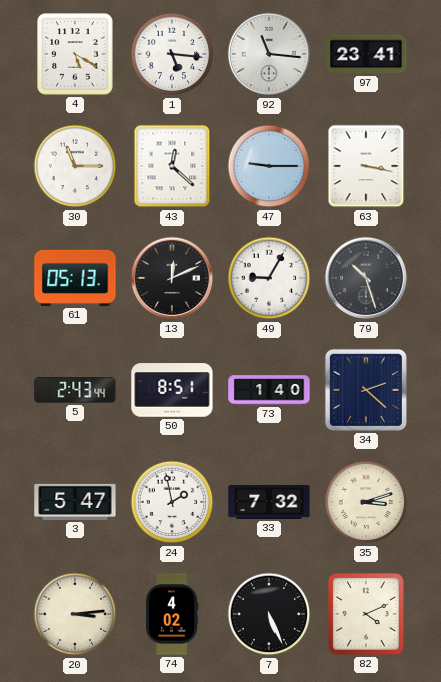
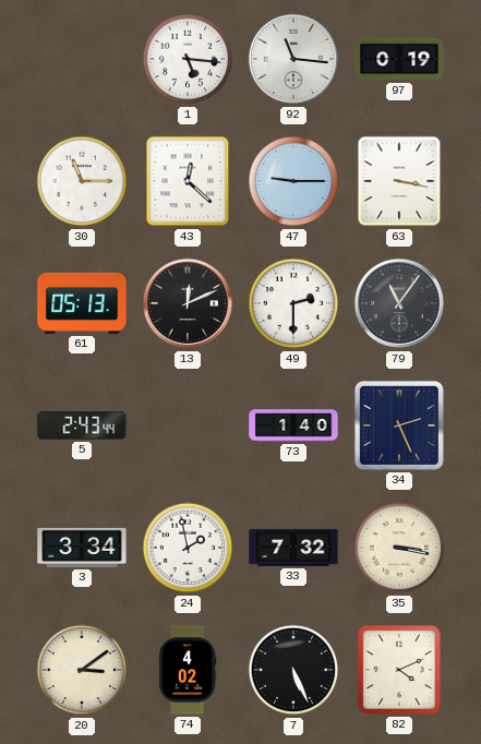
4: 5:20 -> none (75, 54)
97: 23:41 -> 0:19 (399, 59)
49: 9:05 -> 2:30 (293, 303)
79: 10:27 -> 11:06 (399, 303)
50: 8:51 -> none (172, 390)
34: 2:22 -> 2:26 (399, 425)
3: 5:47 -> 3:34 (82, 548)
35: 3:12 -> 3:17 (399, 548)
20: 3:14 -> 3:09 (82, 670)
